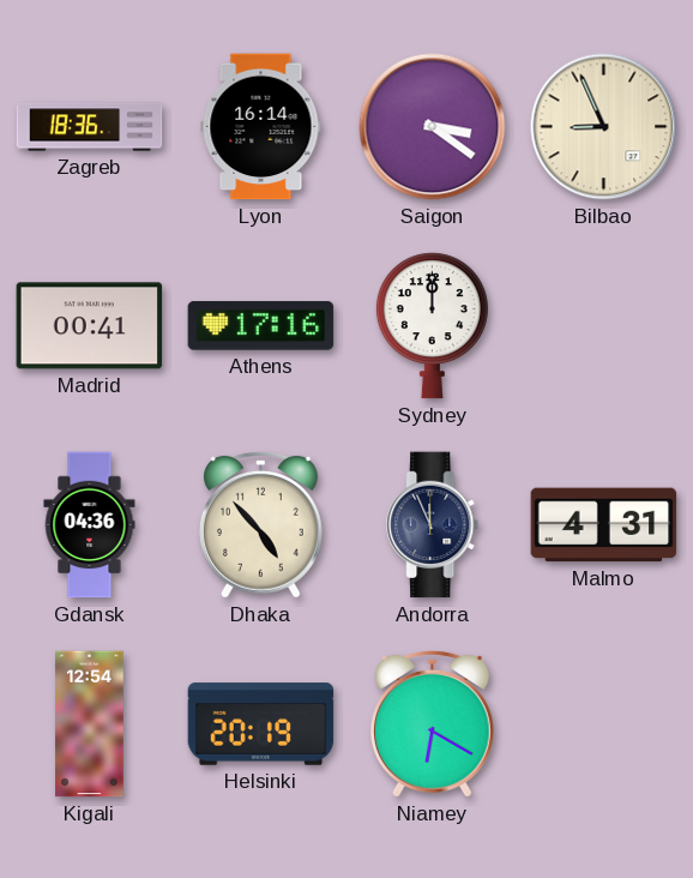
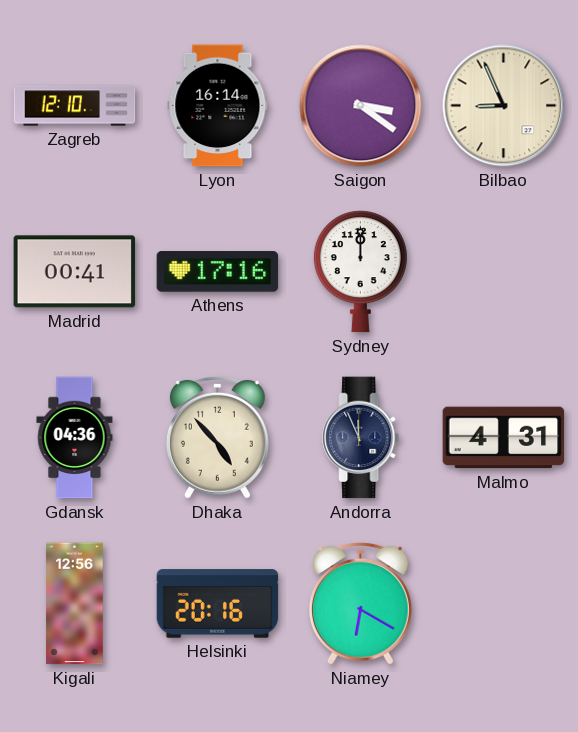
Zagreb: 18:36 -> 12:10 (75, 106)
Kigali: 12:54 -> 12:56 (75, 604)
Helsinki: 20:19 -> 20:16 (218, 604)
